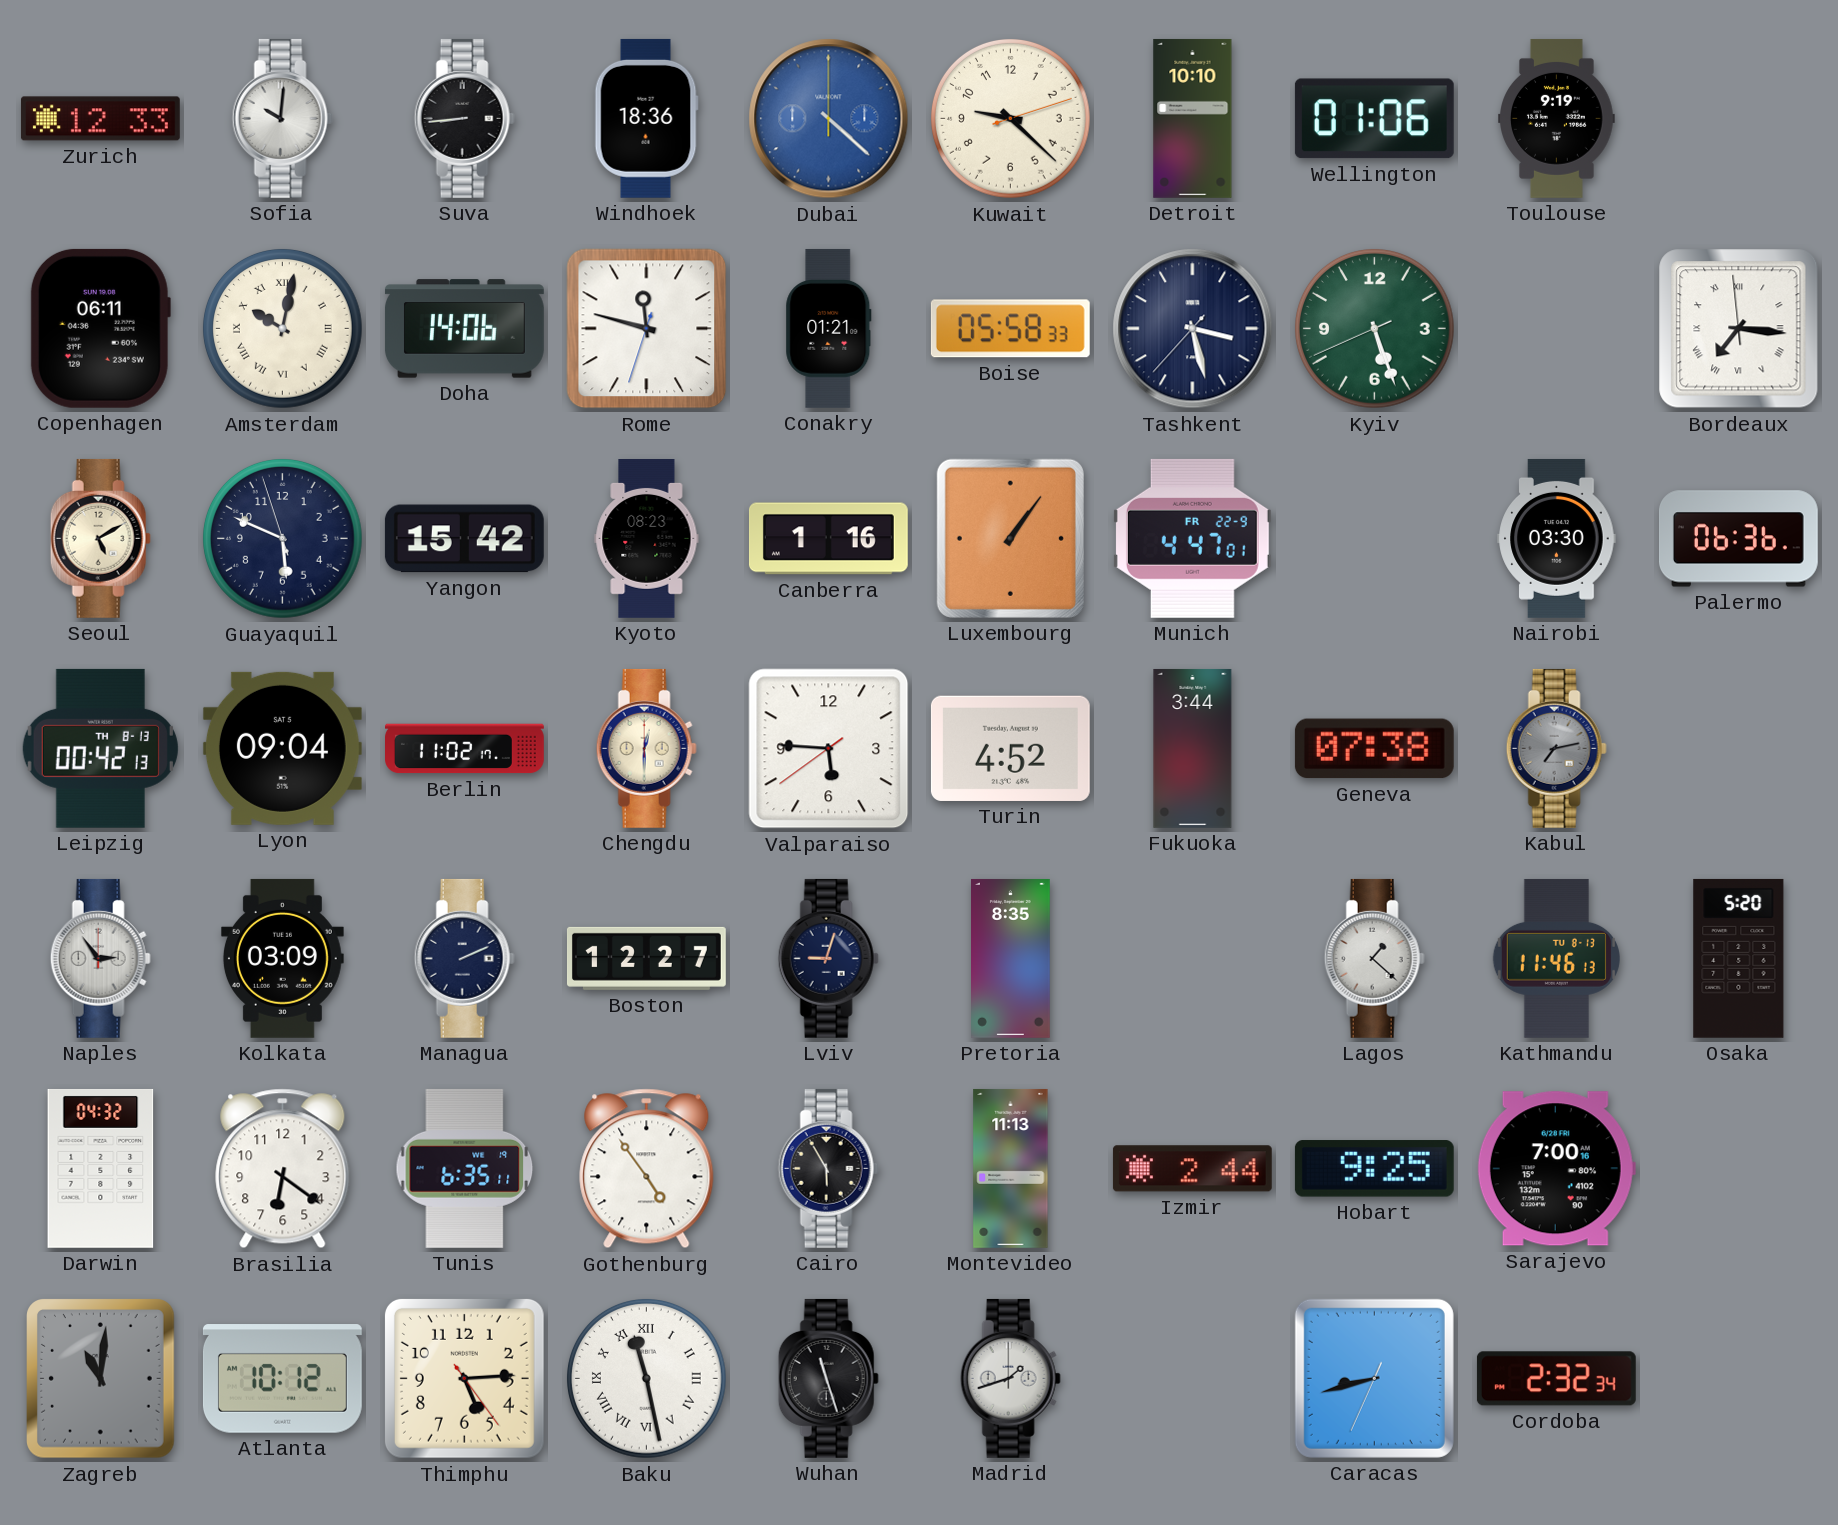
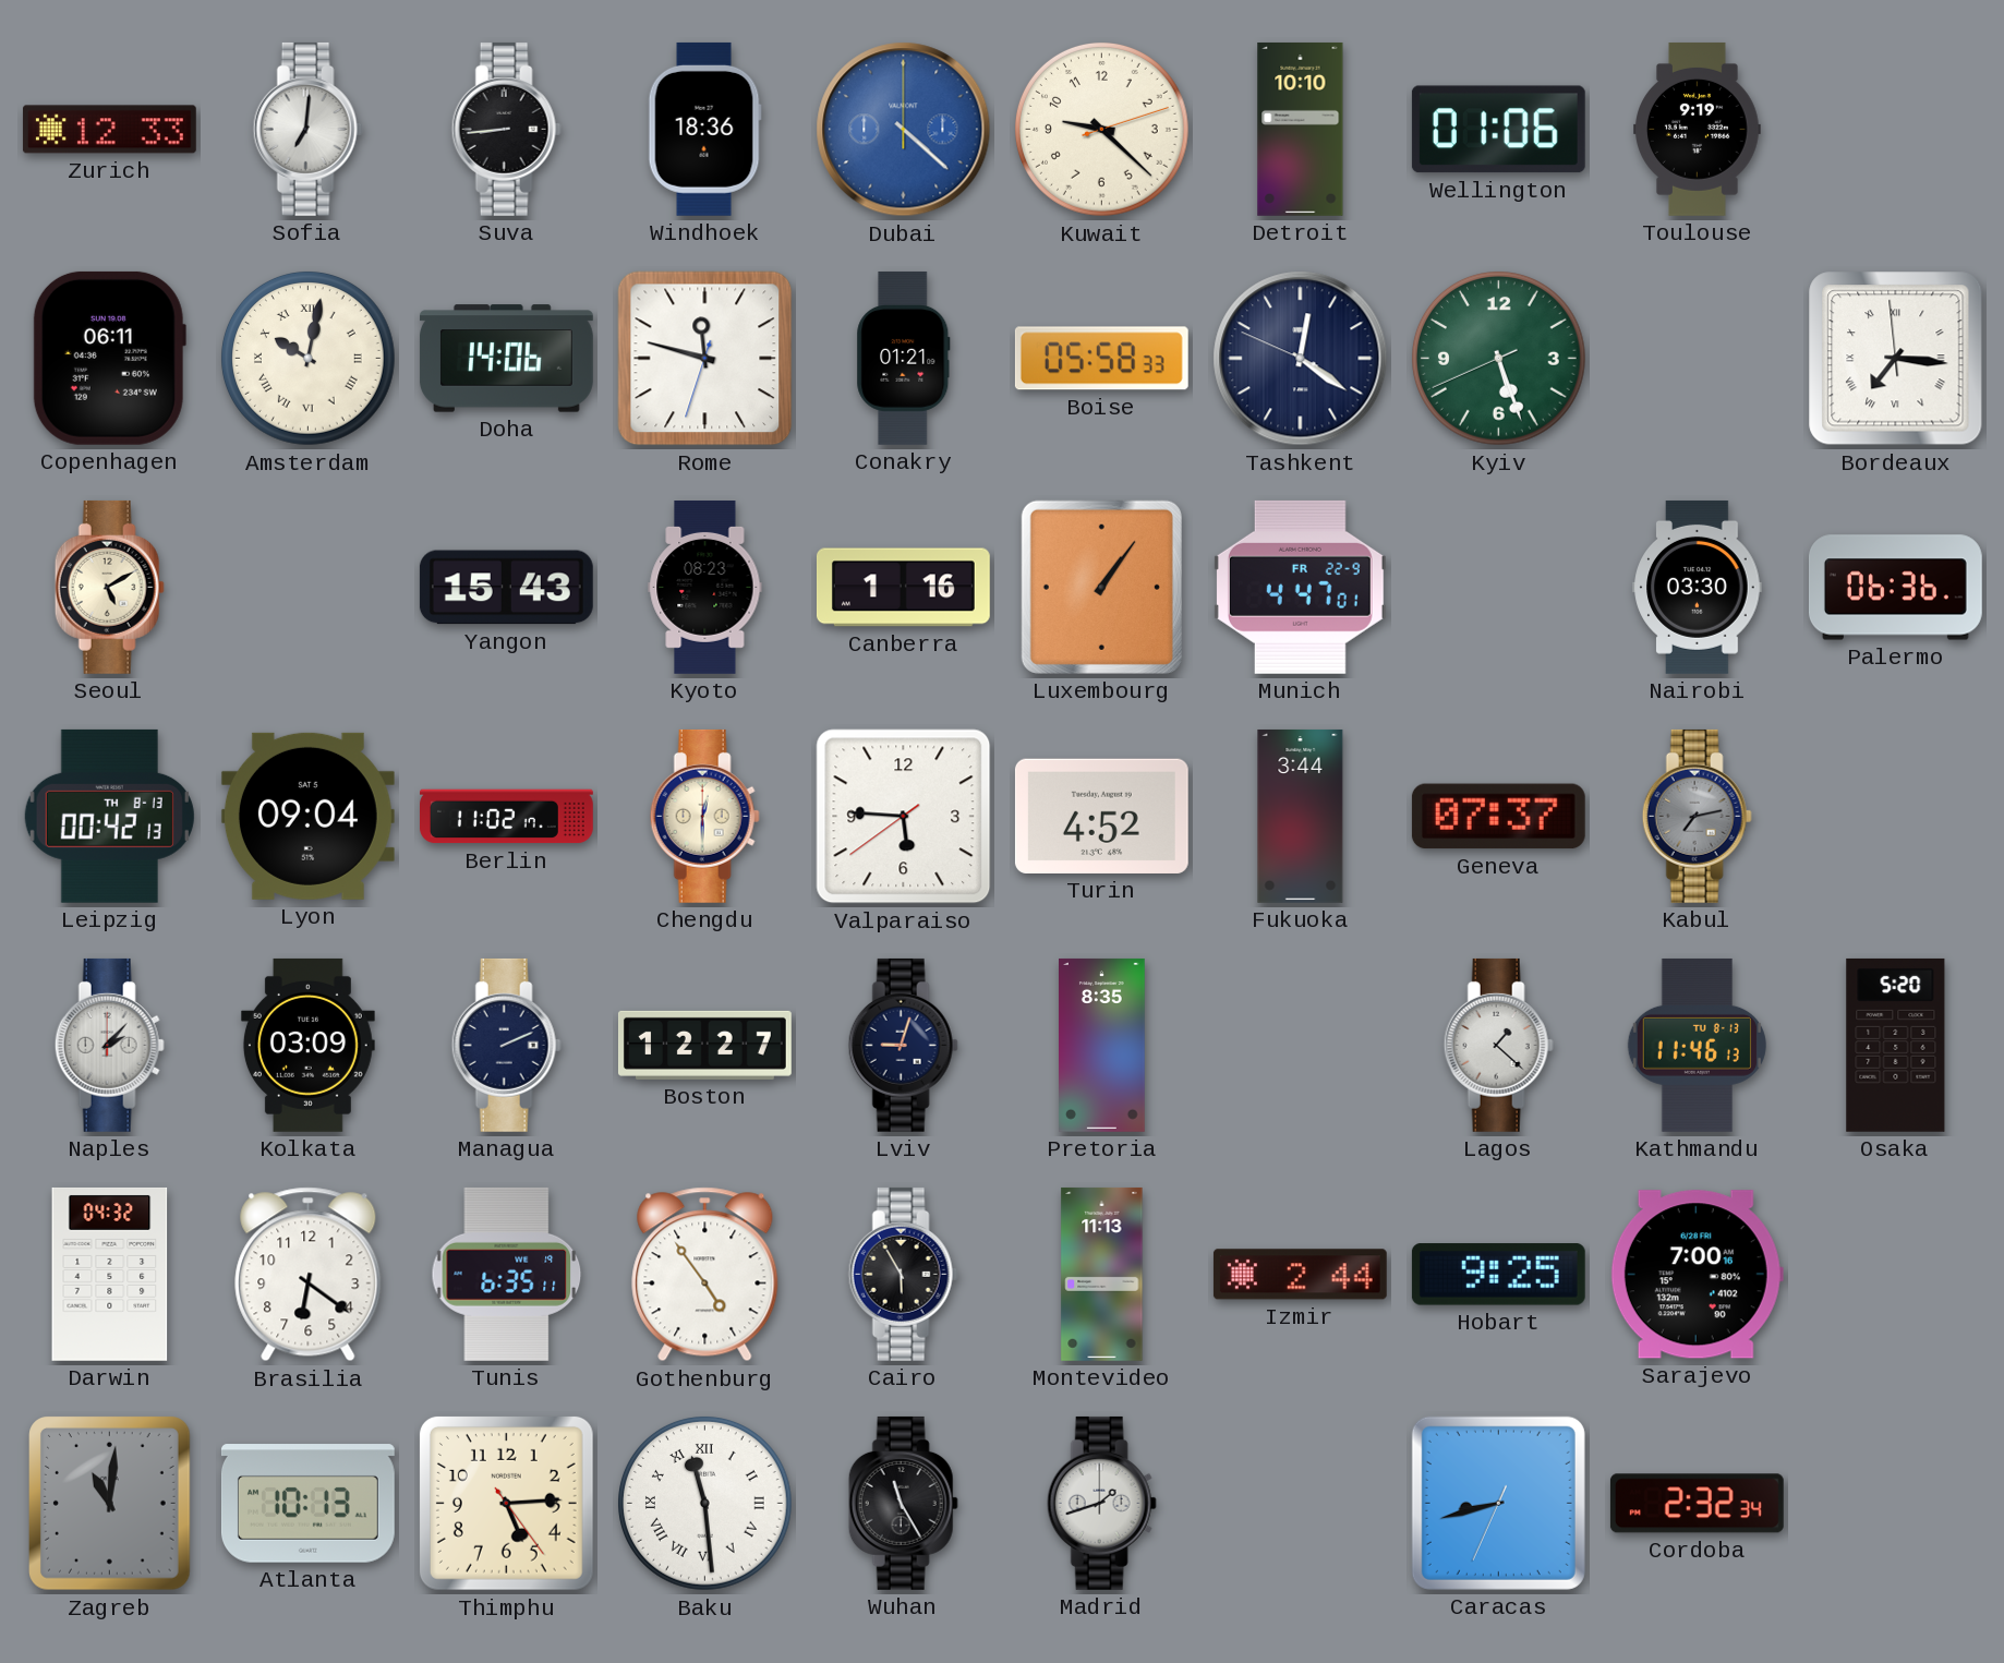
Sofia: 10:01 -> 7:01 (307, 129)
Tashkent: 3:27 -> 12:20 (1301, 359)
Guayaquil: 5:48 -> none (283, 539)
Yangon: 15:42 -> 15:43 (506, 588)
Geneva: 07:38 -> 07:37 (1498, 817)
Naples: 2:54 -> 2:07 (109, 1045)
Atlanta: 10:12 -> 10:13 (307, 1504)
Baku: 11:28 -> 11:29 (705, 1504)
Wuhan: 11:27 -> 11:25 (903, 1503)
